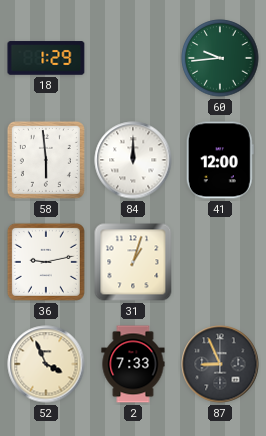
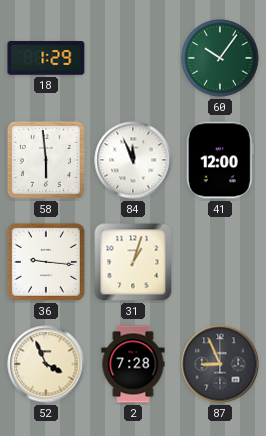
60: 9:44 -> 10:06 (220, 58)
84: 12:00 -> 11:56 (133, 160)
36: 9:13 -> 9:16 (46, 262)
2: 7:33 -> 7:28 (133, 364)
